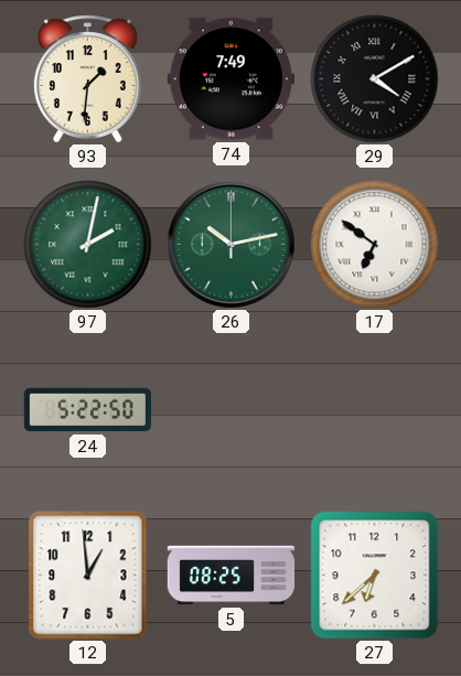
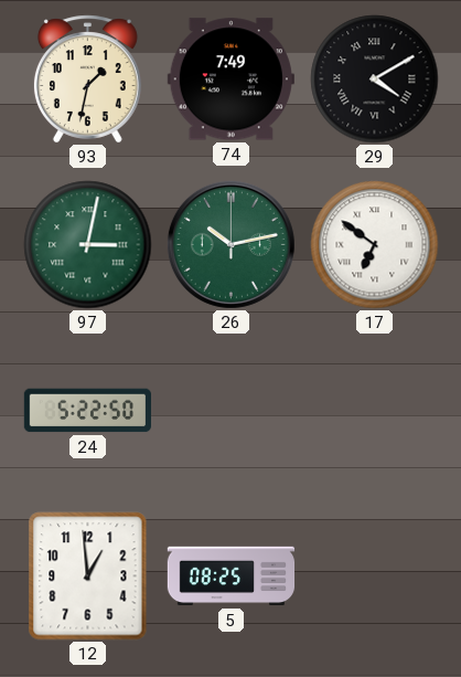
93: 1:31 -> 1:32 (87, 80)
97: 2:02 -> 3:02 (88, 245)
27: 6:38 -> none (375, 576)
